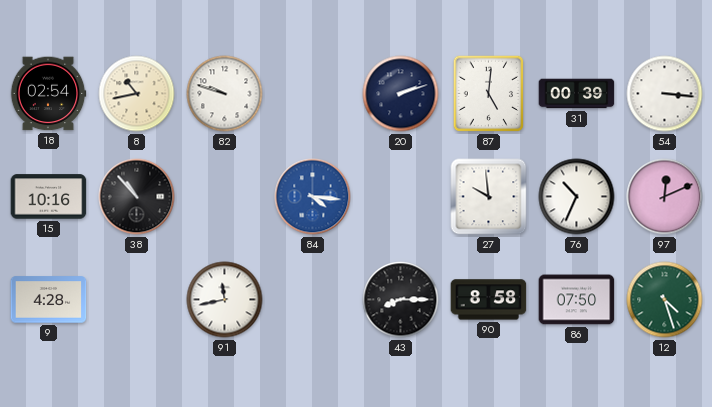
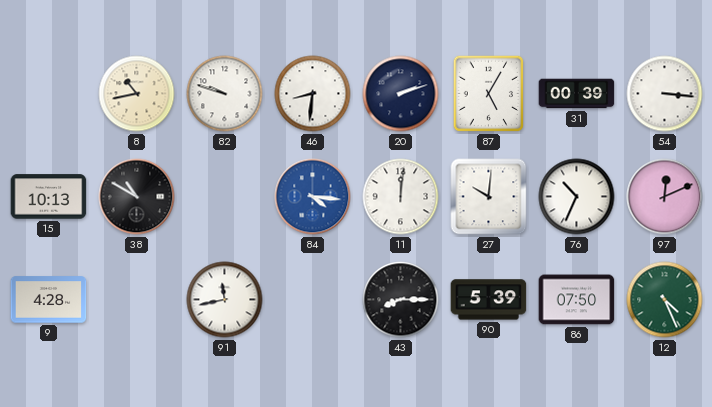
18: 02:54 -> none (48, 94)
46: none -> 8:31 (313, 94)
87: 5:01 -> 5:05 (489, 94)
15: 10:16 -> 10:13 (49, 197)
38: 10:53 -> 10:50 (137, 197)
11: none -> 12:01 (401, 197)
27: 9:59 -> 10:01 (489, 197)
90: 8:58 -> 5:39 (489, 300)
12: 4:27 -> 4:26 (665, 300)
